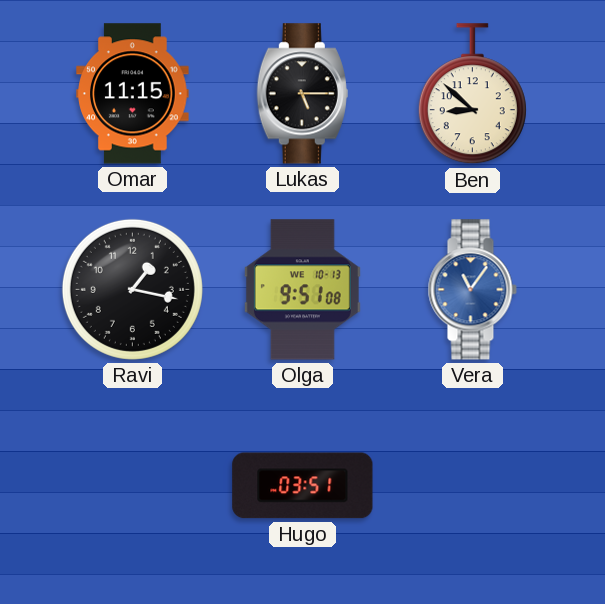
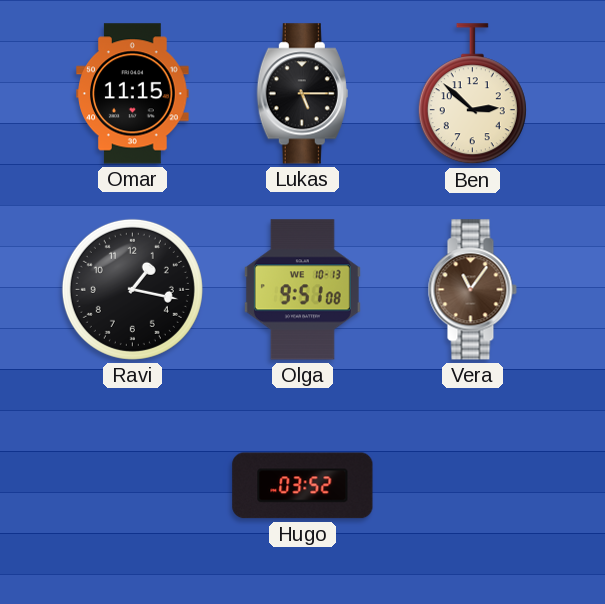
Ben: 8:52 -> 2:52 (472, 94)
Vera dial: blue -> brown (472, 290)
Hugo: 03:51 -> 03:52 (303, 486)
